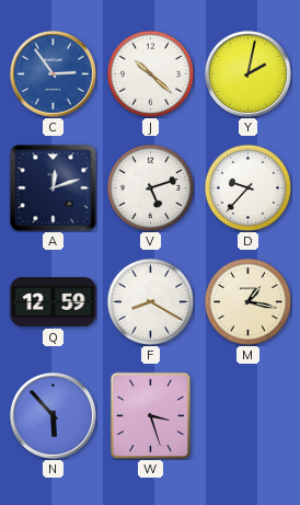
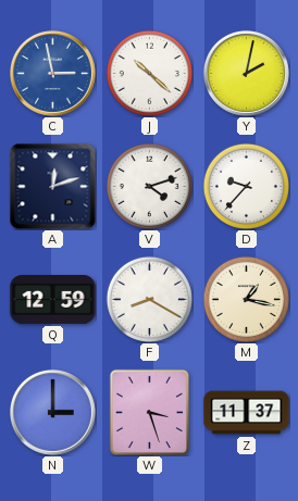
C: 2:54 -> 2:58 (52, 73)
V: 5:12 -> 4:12 (149, 186)
N: 5:53 -> 3:00 (52, 412)
Z: none -> 11:37 (247, 413)
